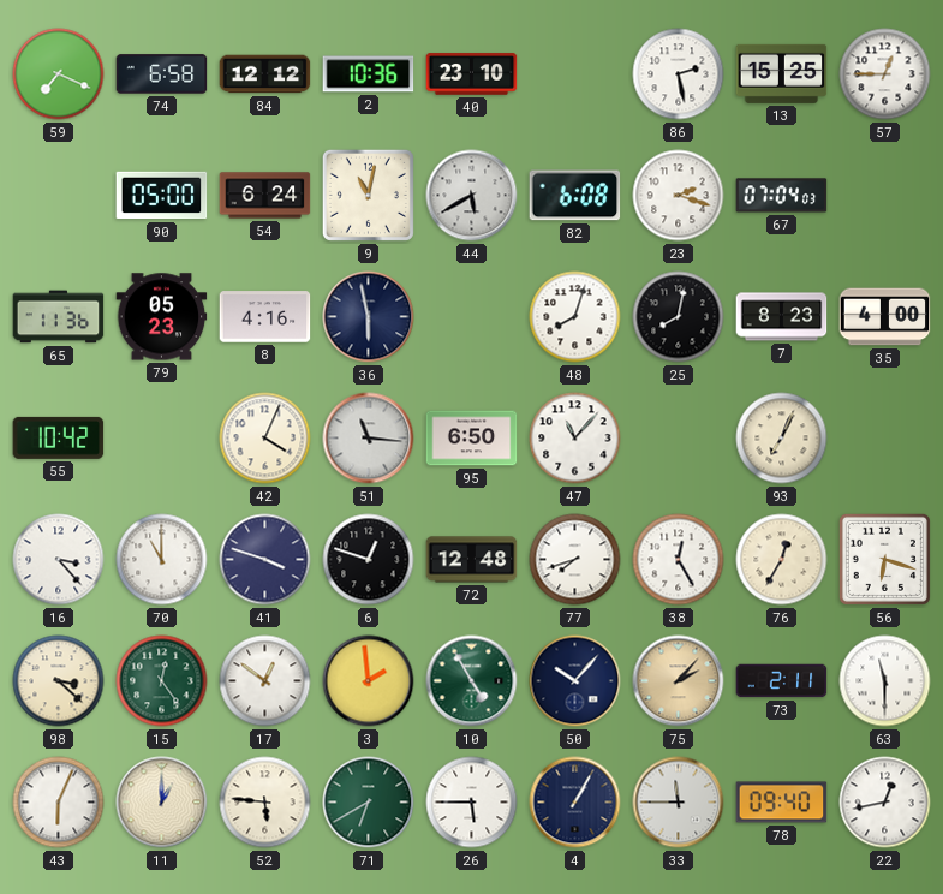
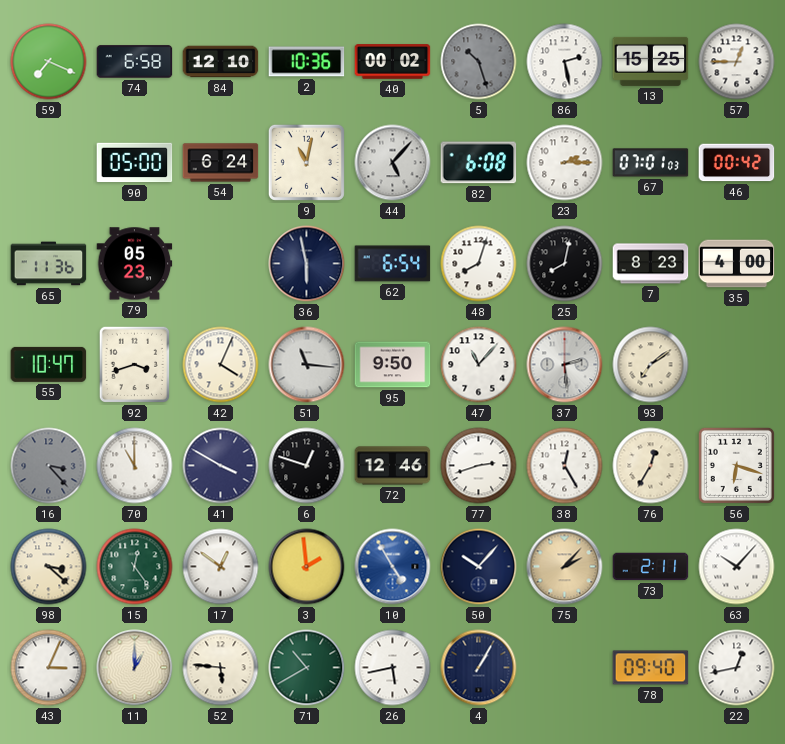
84: 12:12 -> 12:10 (221, 62)
40: 23:10 -> 00:02 (393, 62)
5: none -> 10:27 (479, 62)
44: 5:40 -> 5:07 (393, 163)
23: 2:18 -> 2:15 (565, 163)
67: 07:04 -> 07:01 (651, 163)
46: none -> 00:42 (737, 163)
8: 4:16 -> none (265, 317)
62: none -> 6:54 (393, 264)
55: 10:42 -> 10:47 (49, 364)
92: none -> 3:42 (134, 365)
95: 6:50 -> 9:50 (393, 365)
37: none -> 2:29 (565, 365)
93: 7:04 -> 7:09 (651, 365)
16 dial: white -> grey (49, 466)
41: 3:48 -> 3:50 (221, 466)
72: 12:48 -> 12:46 (393, 466)
77: 7:42 -> 2:42 (479, 466)
10 dial: green -> blue (393, 567)
63: 11:30 -> 10:07 (737, 567)
43: 6:04 -> 3:04 (49, 668)
71: 6:40 -> 10:40 (307, 668)
26: 5:45 -> 5:43 (393, 668)
33: 11:45 -> none (679, 803)
